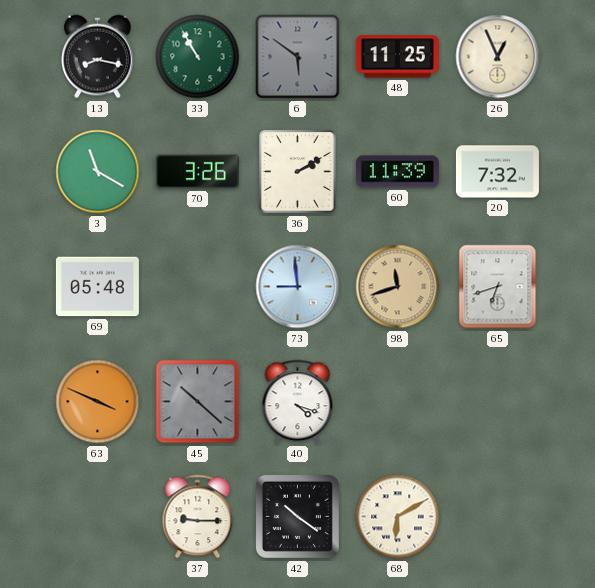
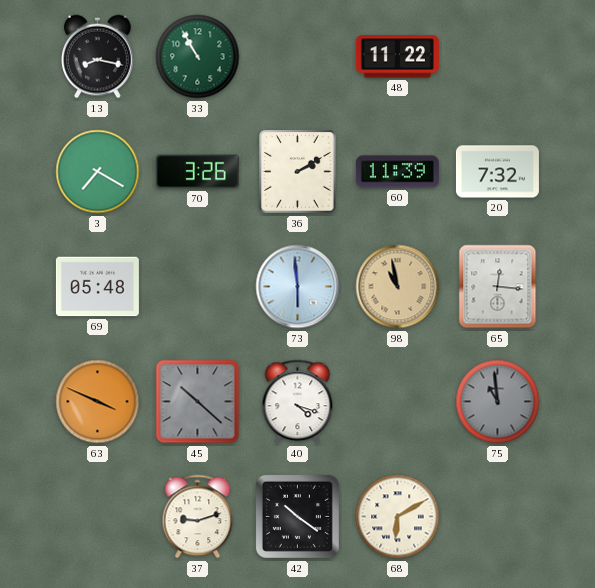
6: 5:51 -> none (298, 57)
48: 11:25 -> 11:22 (397, 57)
26: 12:56 -> none (498, 57)
3: 11:20 -> 7:20 (98, 172)
73: 8:59 -> 5:59 (298, 287)
98: 11:42 -> 10:58 (398, 287)
65: 6:42 -> 12:16 (498, 287)
75: none -> 10:59 (498, 402)
37: 9:15 -> 9:12 (198, 517)
